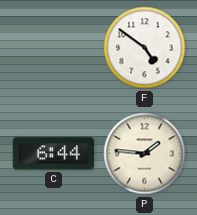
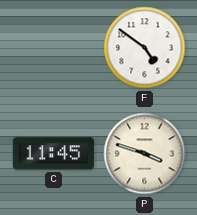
C: 6:44 -> 11:45 (53, 154)
P: 1:46 -> 3:48 (145, 154)
